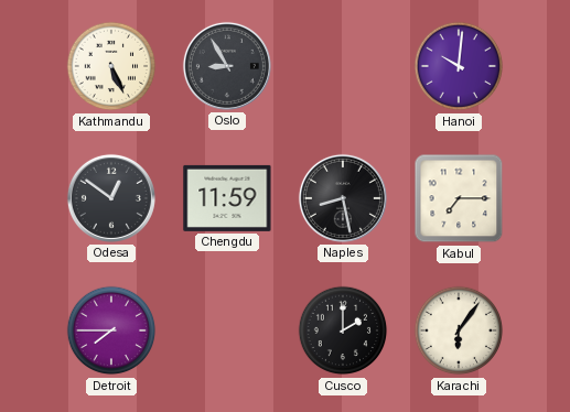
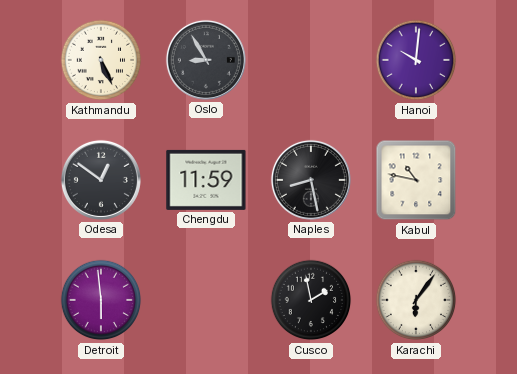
Kabul: 7:15 -> 10:47 (416, 180)
Detroit: 7:45 -> 5:59 (101, 300)
Cusco: 2:00 -> 1:58 (311, 300)
